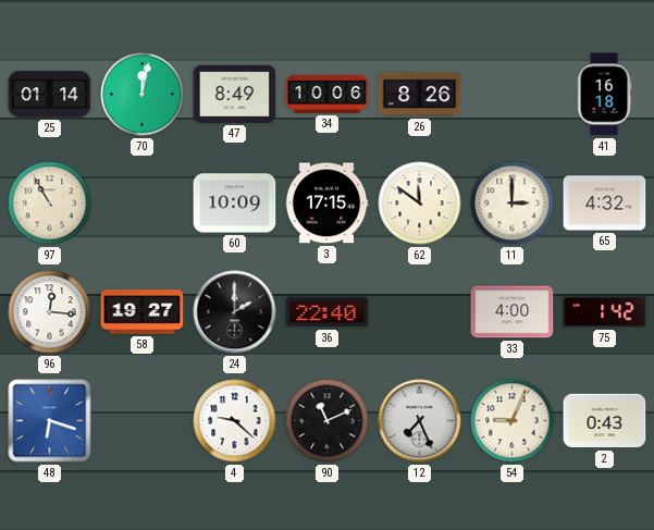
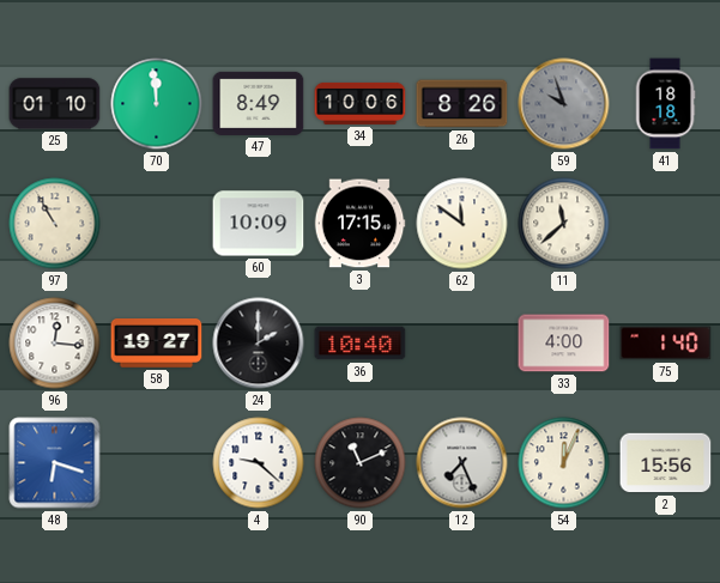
25: 01:14 -> 01:10 (55, 104)
70: 12:02 -> 11:59 (157, 104)
59: none -> 9:57 (564, 104)
41: 16:18 -> 18:18 (665, 104)
11: 3:00 -> 11:38 (564, 224)
65: 4:32 -> none (605, 204)
36: 22:40 -> 10:40 (361, 344)
75: 1:42 -> 1:40 (666, 344)
54: 9:04 -> 12:04 (564, 463)
2: 0:43 -> 15:56 (666, 463)
